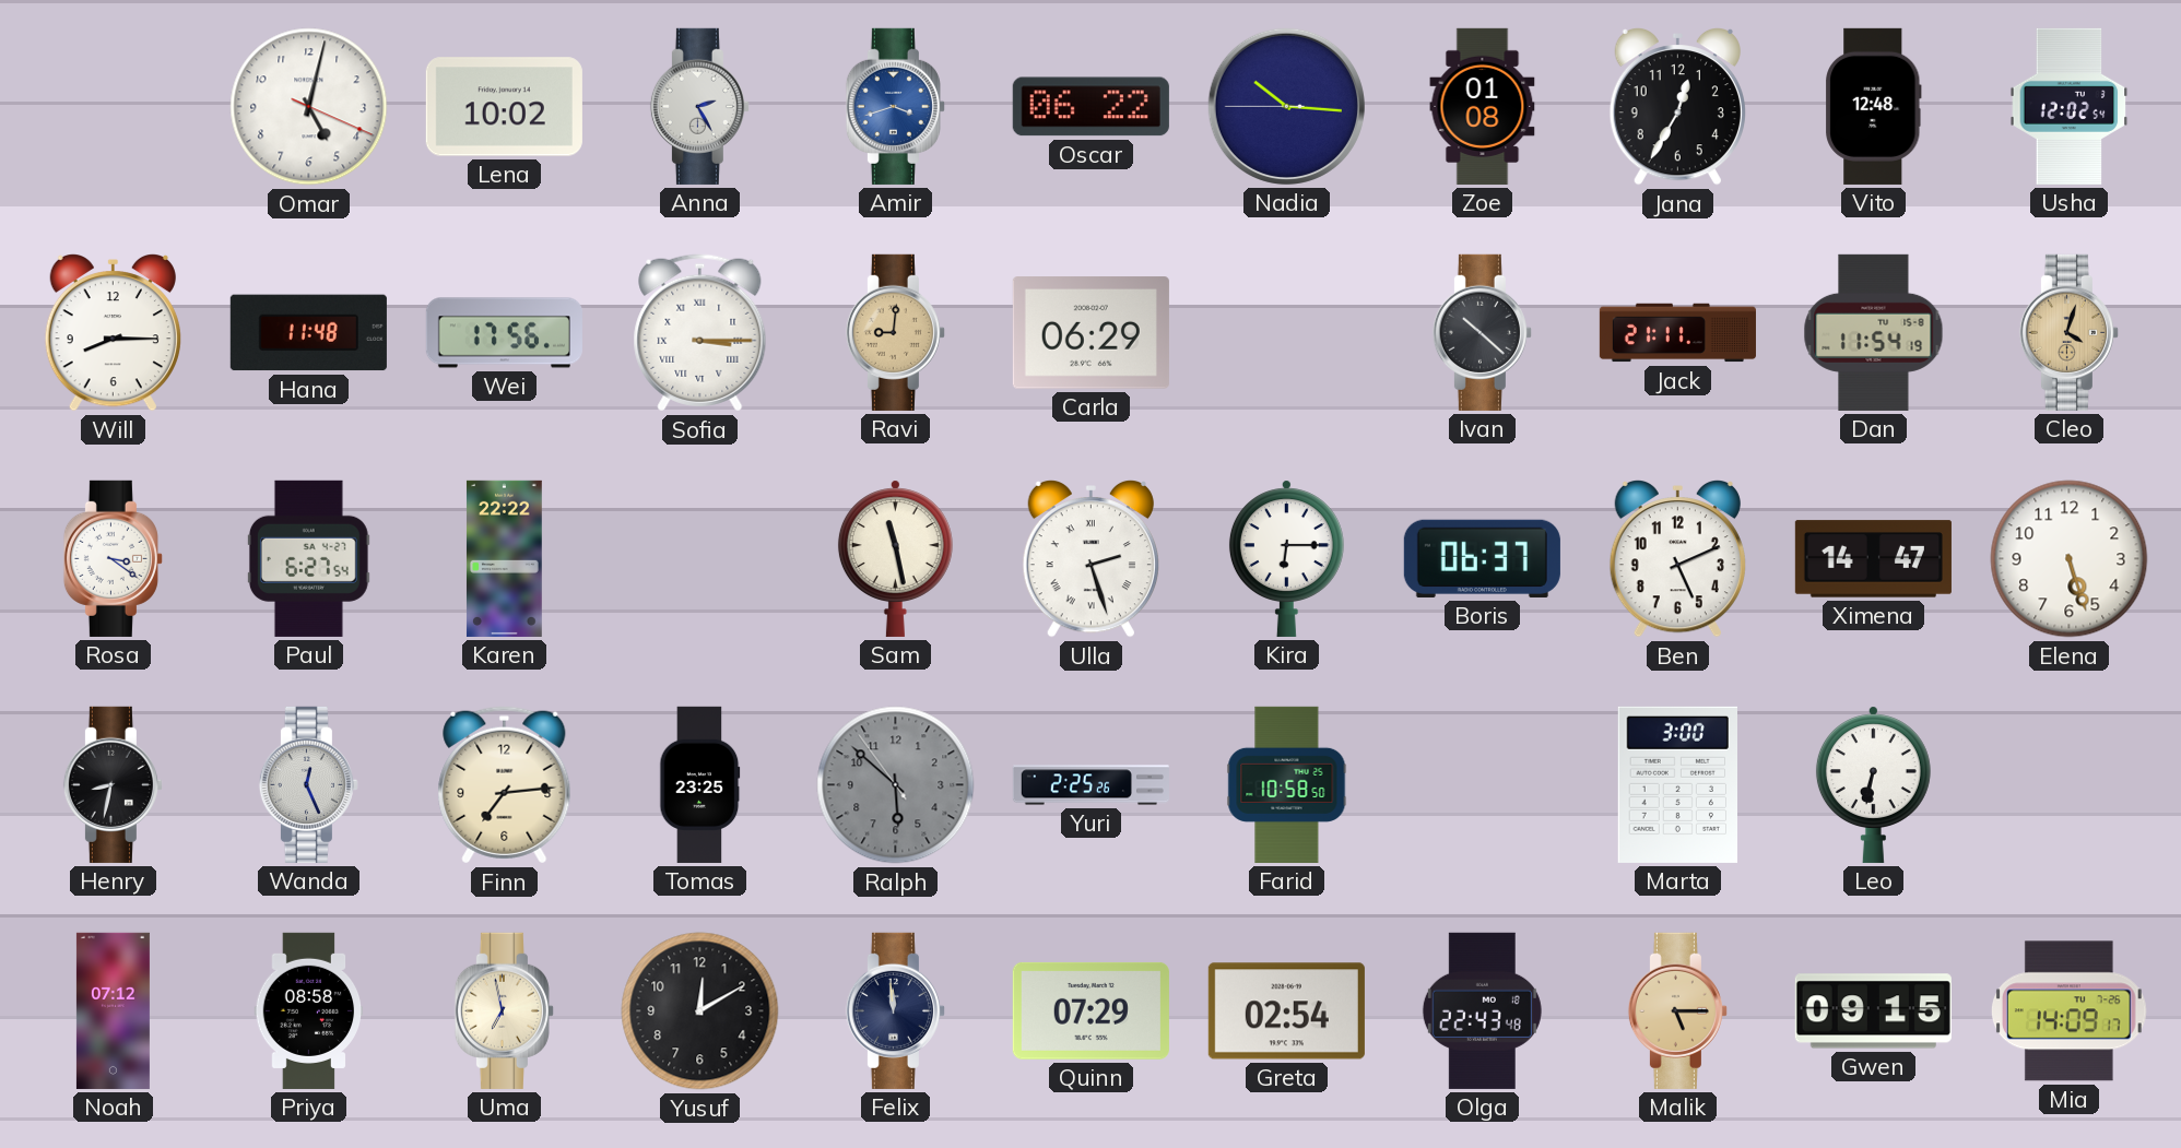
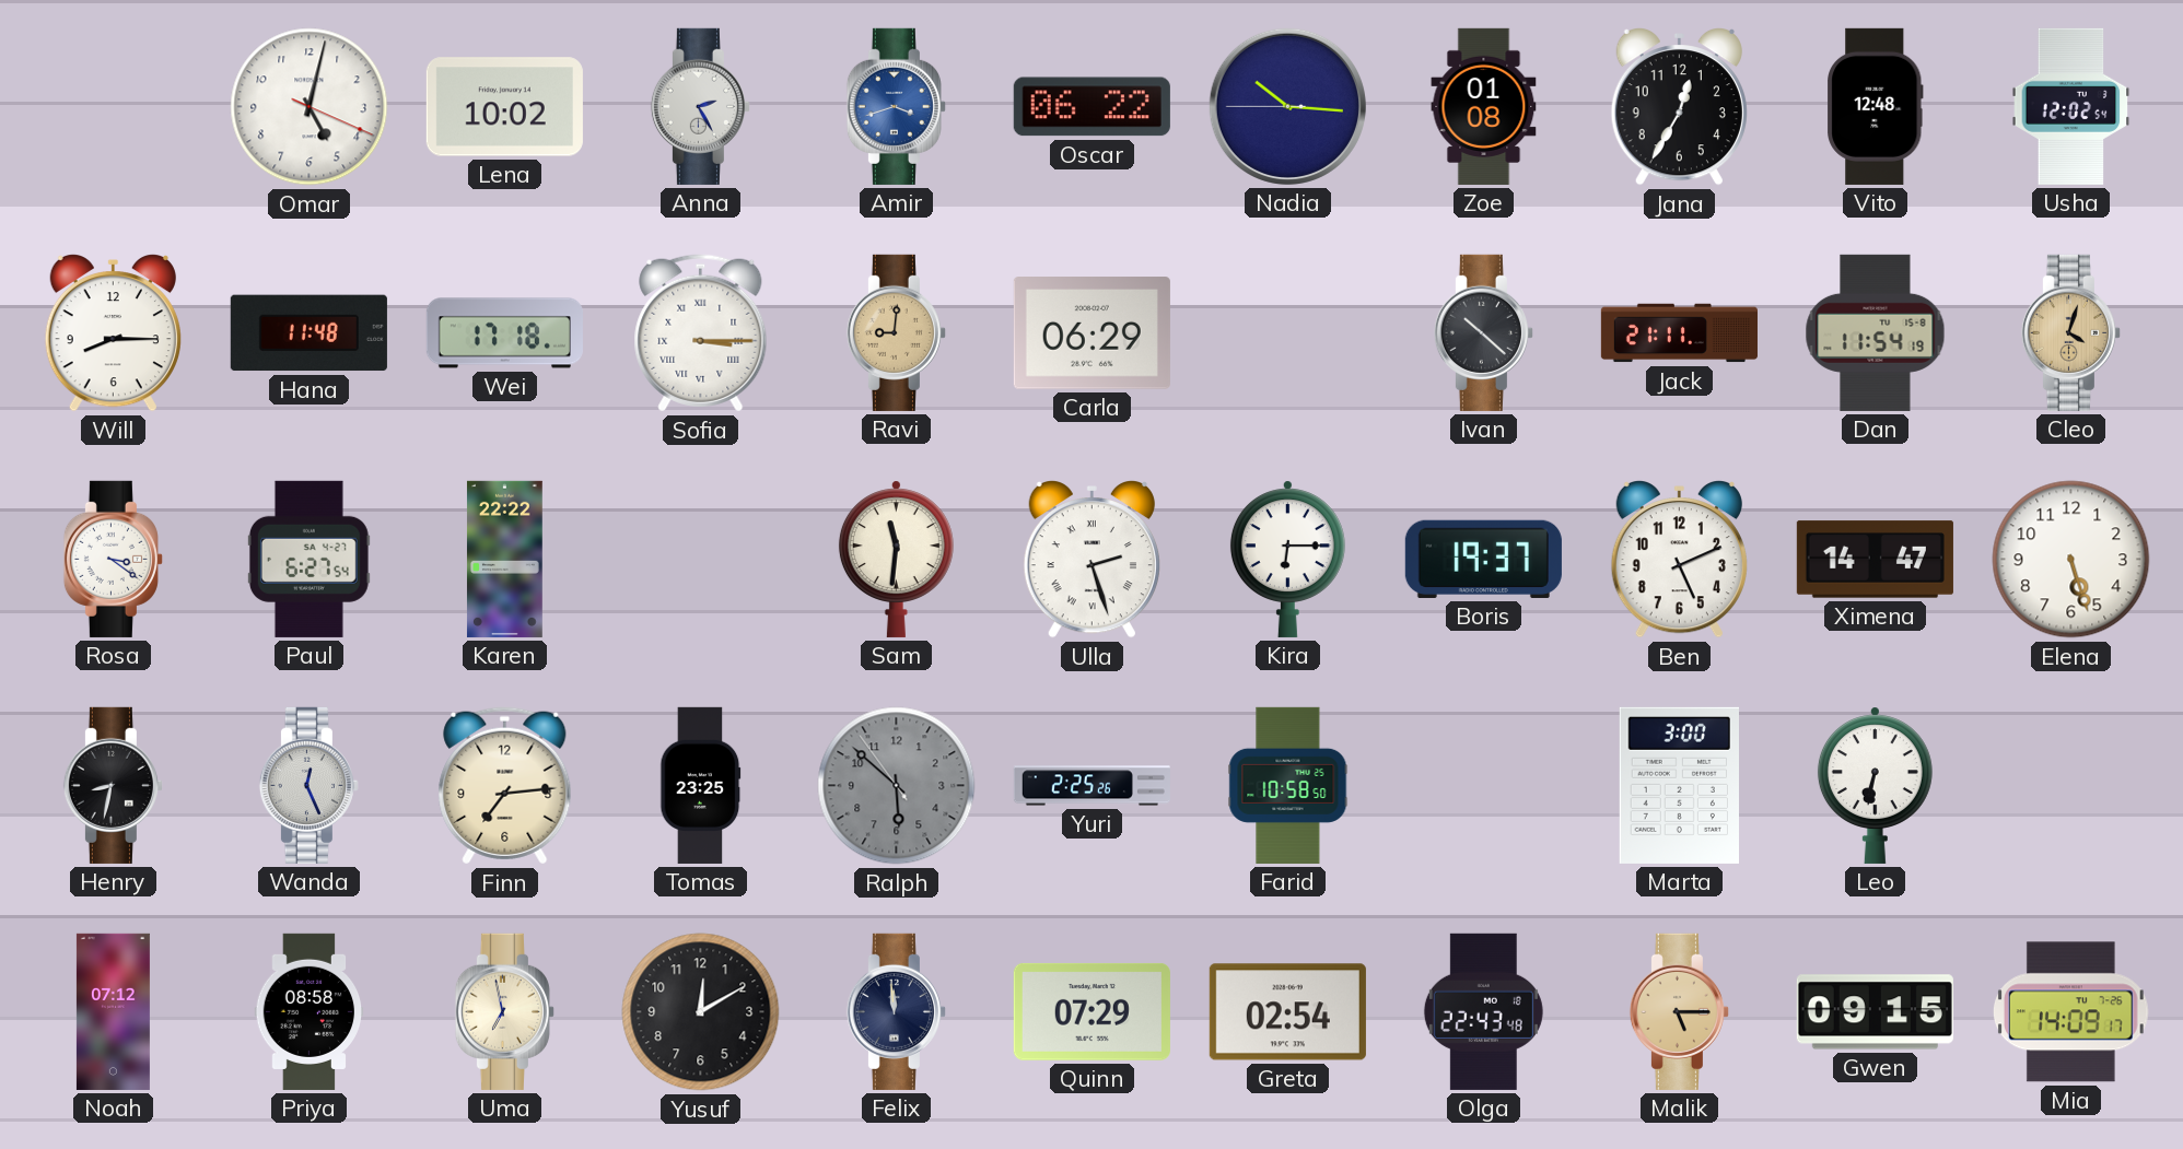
Wei: 17:56 -> 17:18 (504, 333)
Sam: 11:28 -> 11:31 (896, 559)
Boris: 06:37 -> 19:37 (1483, 559)
